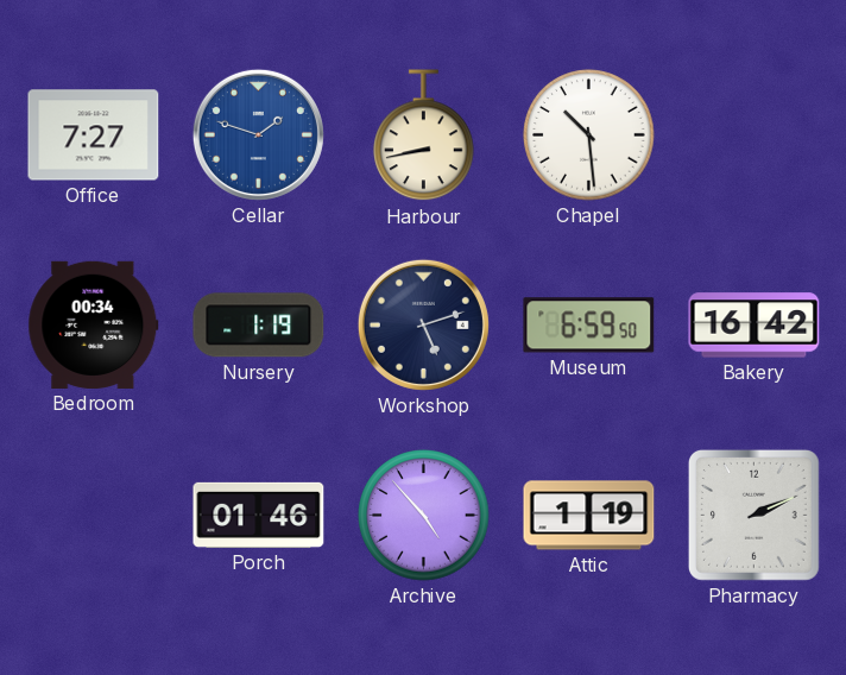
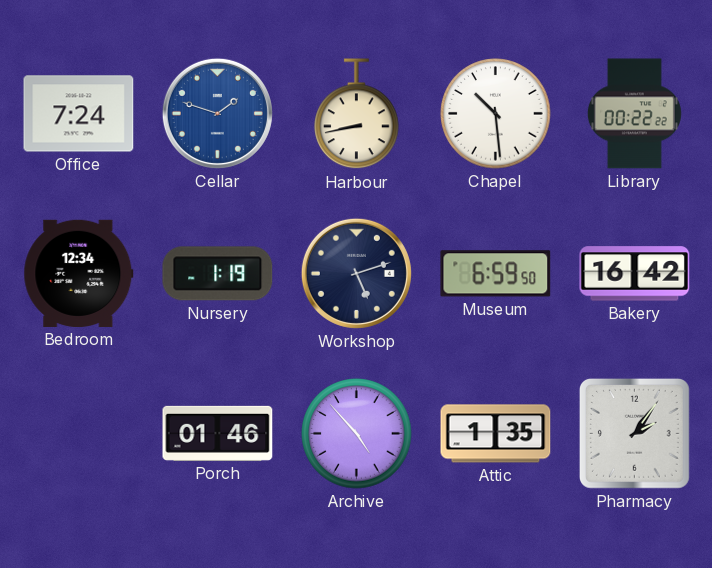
Office: 7:27 -> 7:24 (79, 114)
Library: none -> 00:22 (634, 114)
Bedroom: 00:34 -> 12:34 (79, 273)
Attic: 1:19 -> 1:35 (496, 434)
Pharmacy: 2:11 -> 2:06 (634, 433)
